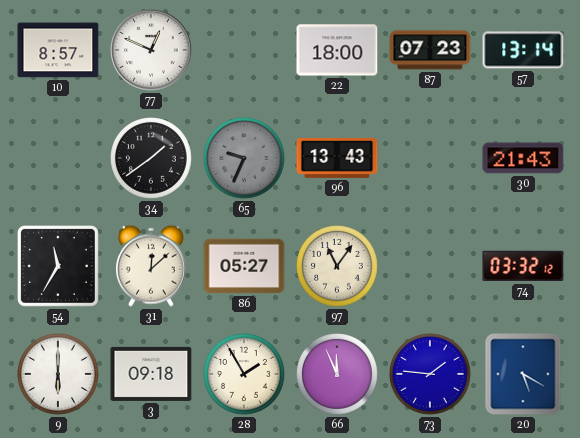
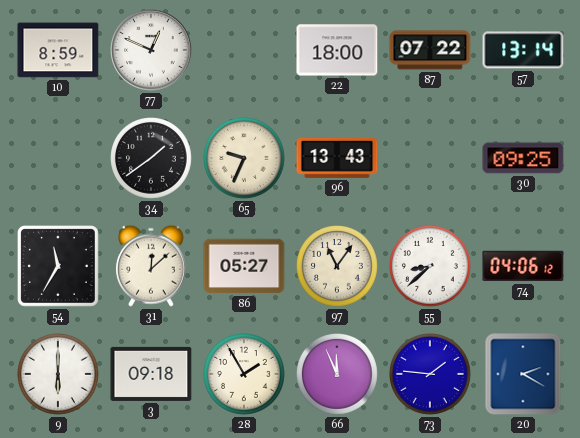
10: 8:57 -> 8:59 (58, 50)
87: 07:23 -> 07:22 (430, 50)
65 dial: grey -> cream (245, 159)
30: 21:43 -> 09:25 (523, 158)
55: none -> 8:38 (431, 267)
74: 03:32 -> 04:06 (523, 266)
20: 5:20 -> 2:20 (523, 374)
